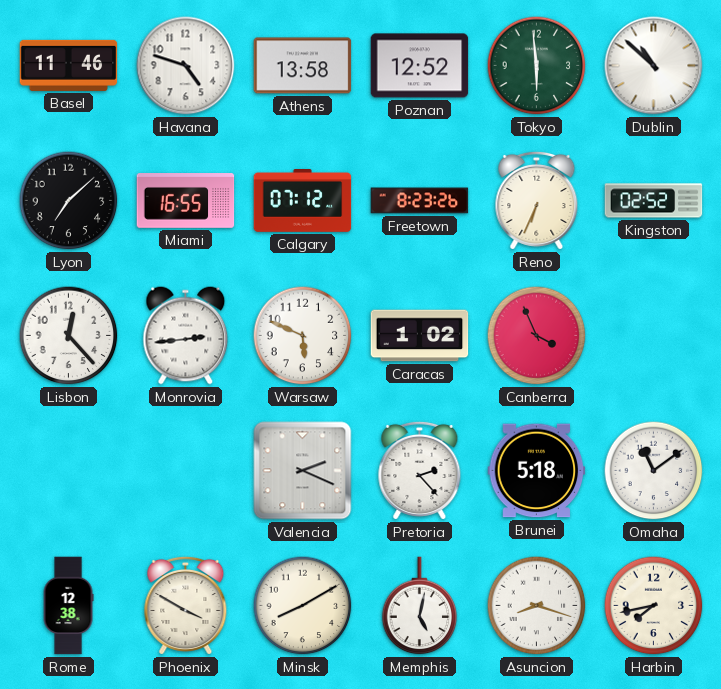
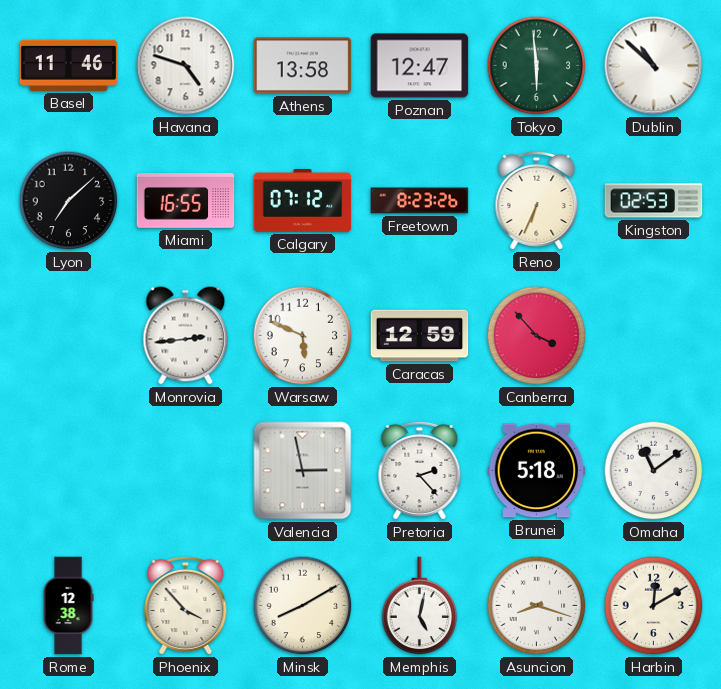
Poznan: 12:52 -> 12:47 (420, 66)
Kingston: 02:52 -> 02:53 (654, 201)
Lisbon: 12:23 -> none (69, 336)
Caracas: 1:02 -> 12:59 (420, 336)
Canberra: 3:56 -> 3:53 (537, 336)
Valencia: 2:19 -> 2:58 (303, 471)
Phoenix: 3:50 -> 3:53 (186, 605)
Harbin: 7:43 -> 12:10 (654, 606)
